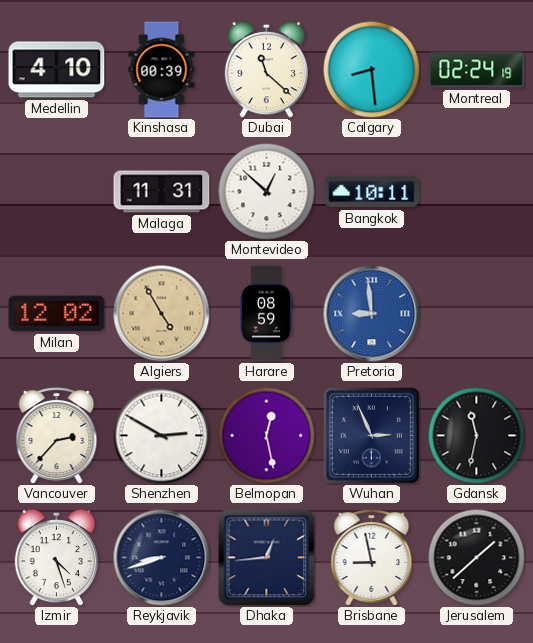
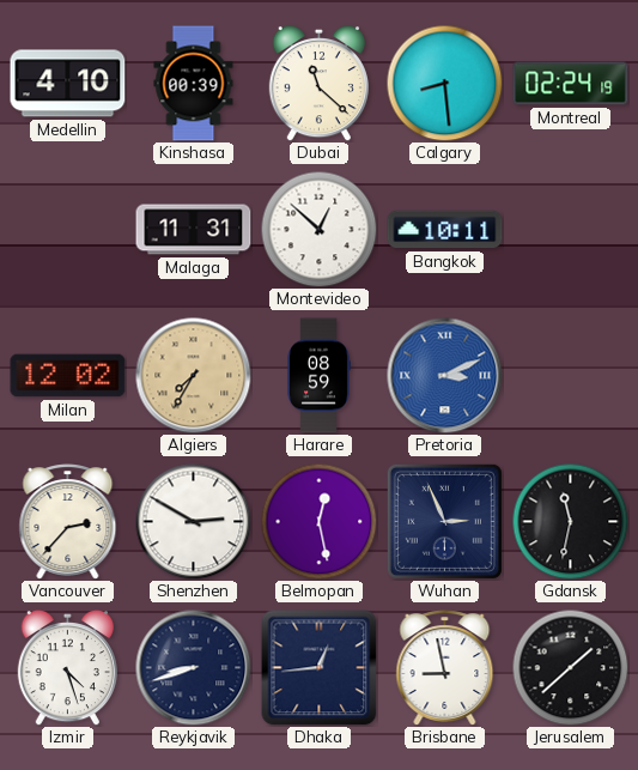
Algiers: 4:55 -> 7:35 (194, 376)
Pretoria: 8:59 -> 3:11 (445, 376)
